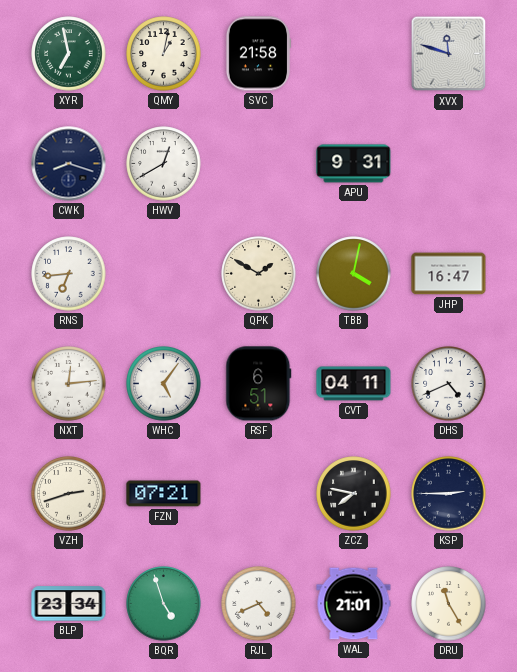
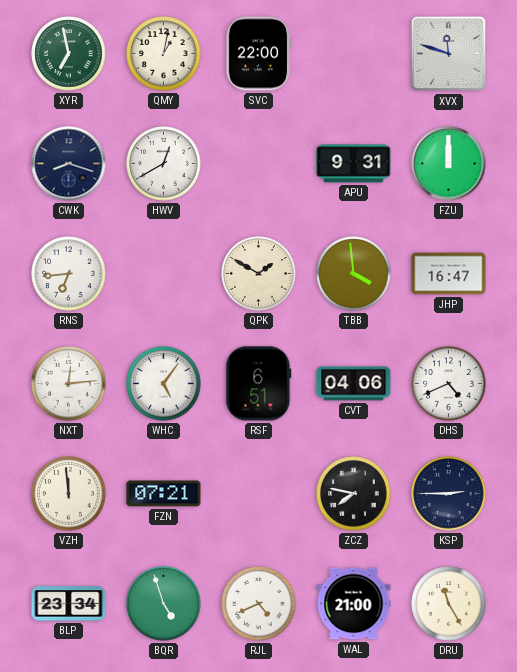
SVC: 21:58 -> 22:00 (258, 54)
FZU: none -> 12:00 (449, 164)
TBB: 4:02 -> 3:59 (354, 274)
CVT: 04:11 -> 04:06 (354, 384)
VZH: 2:42 -> 11:59 (69, 494)
WAL: 21:01 -> 21:00 (354, 604)
